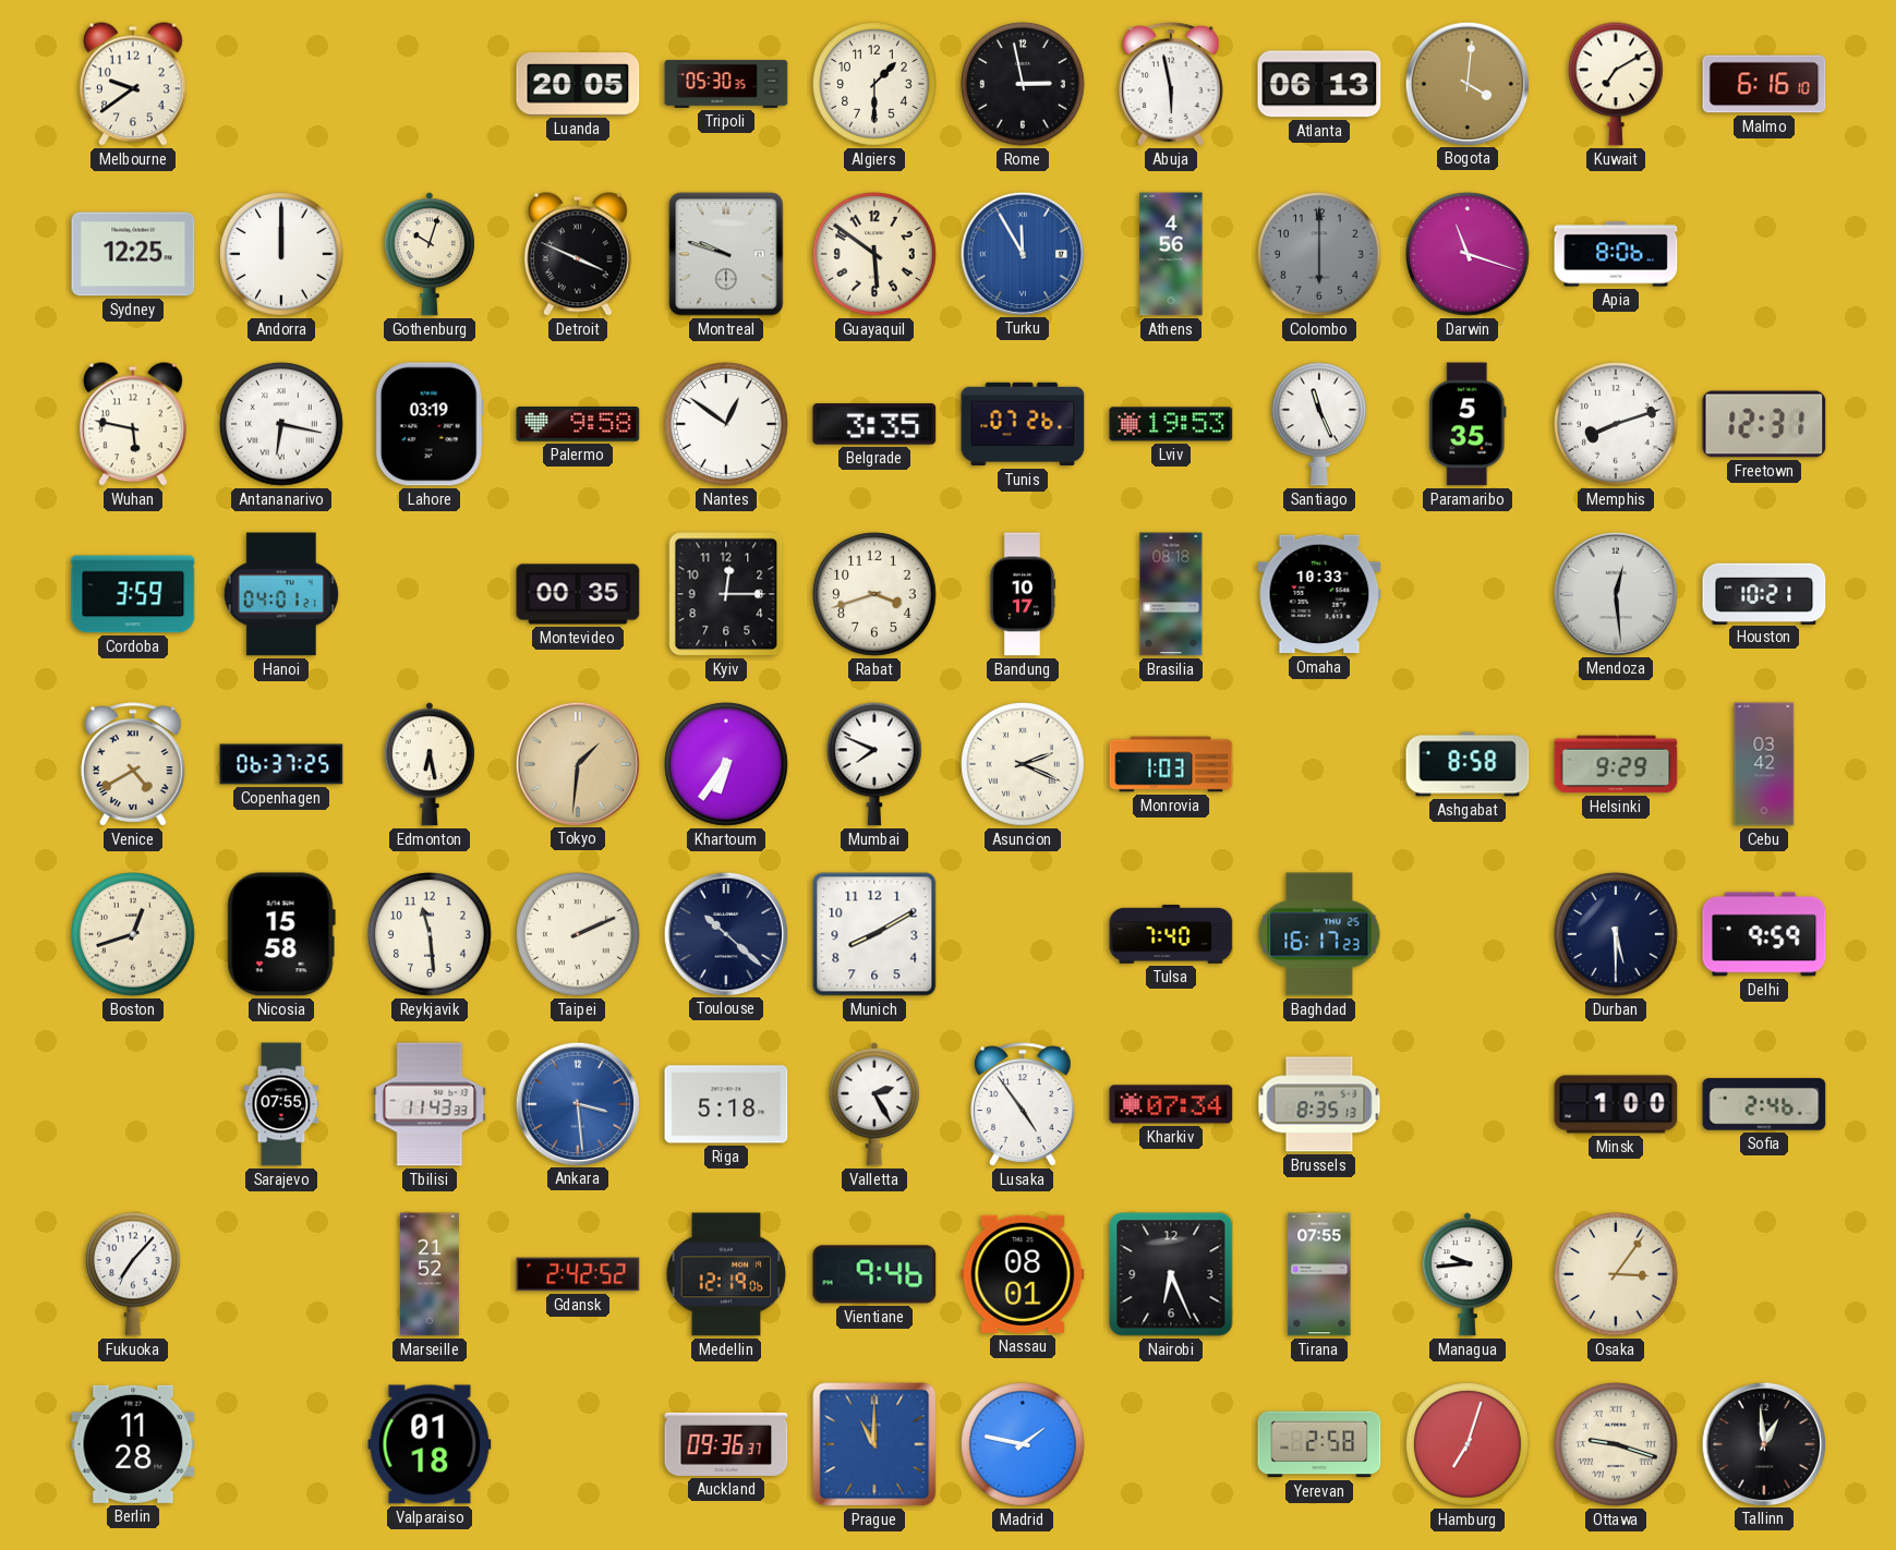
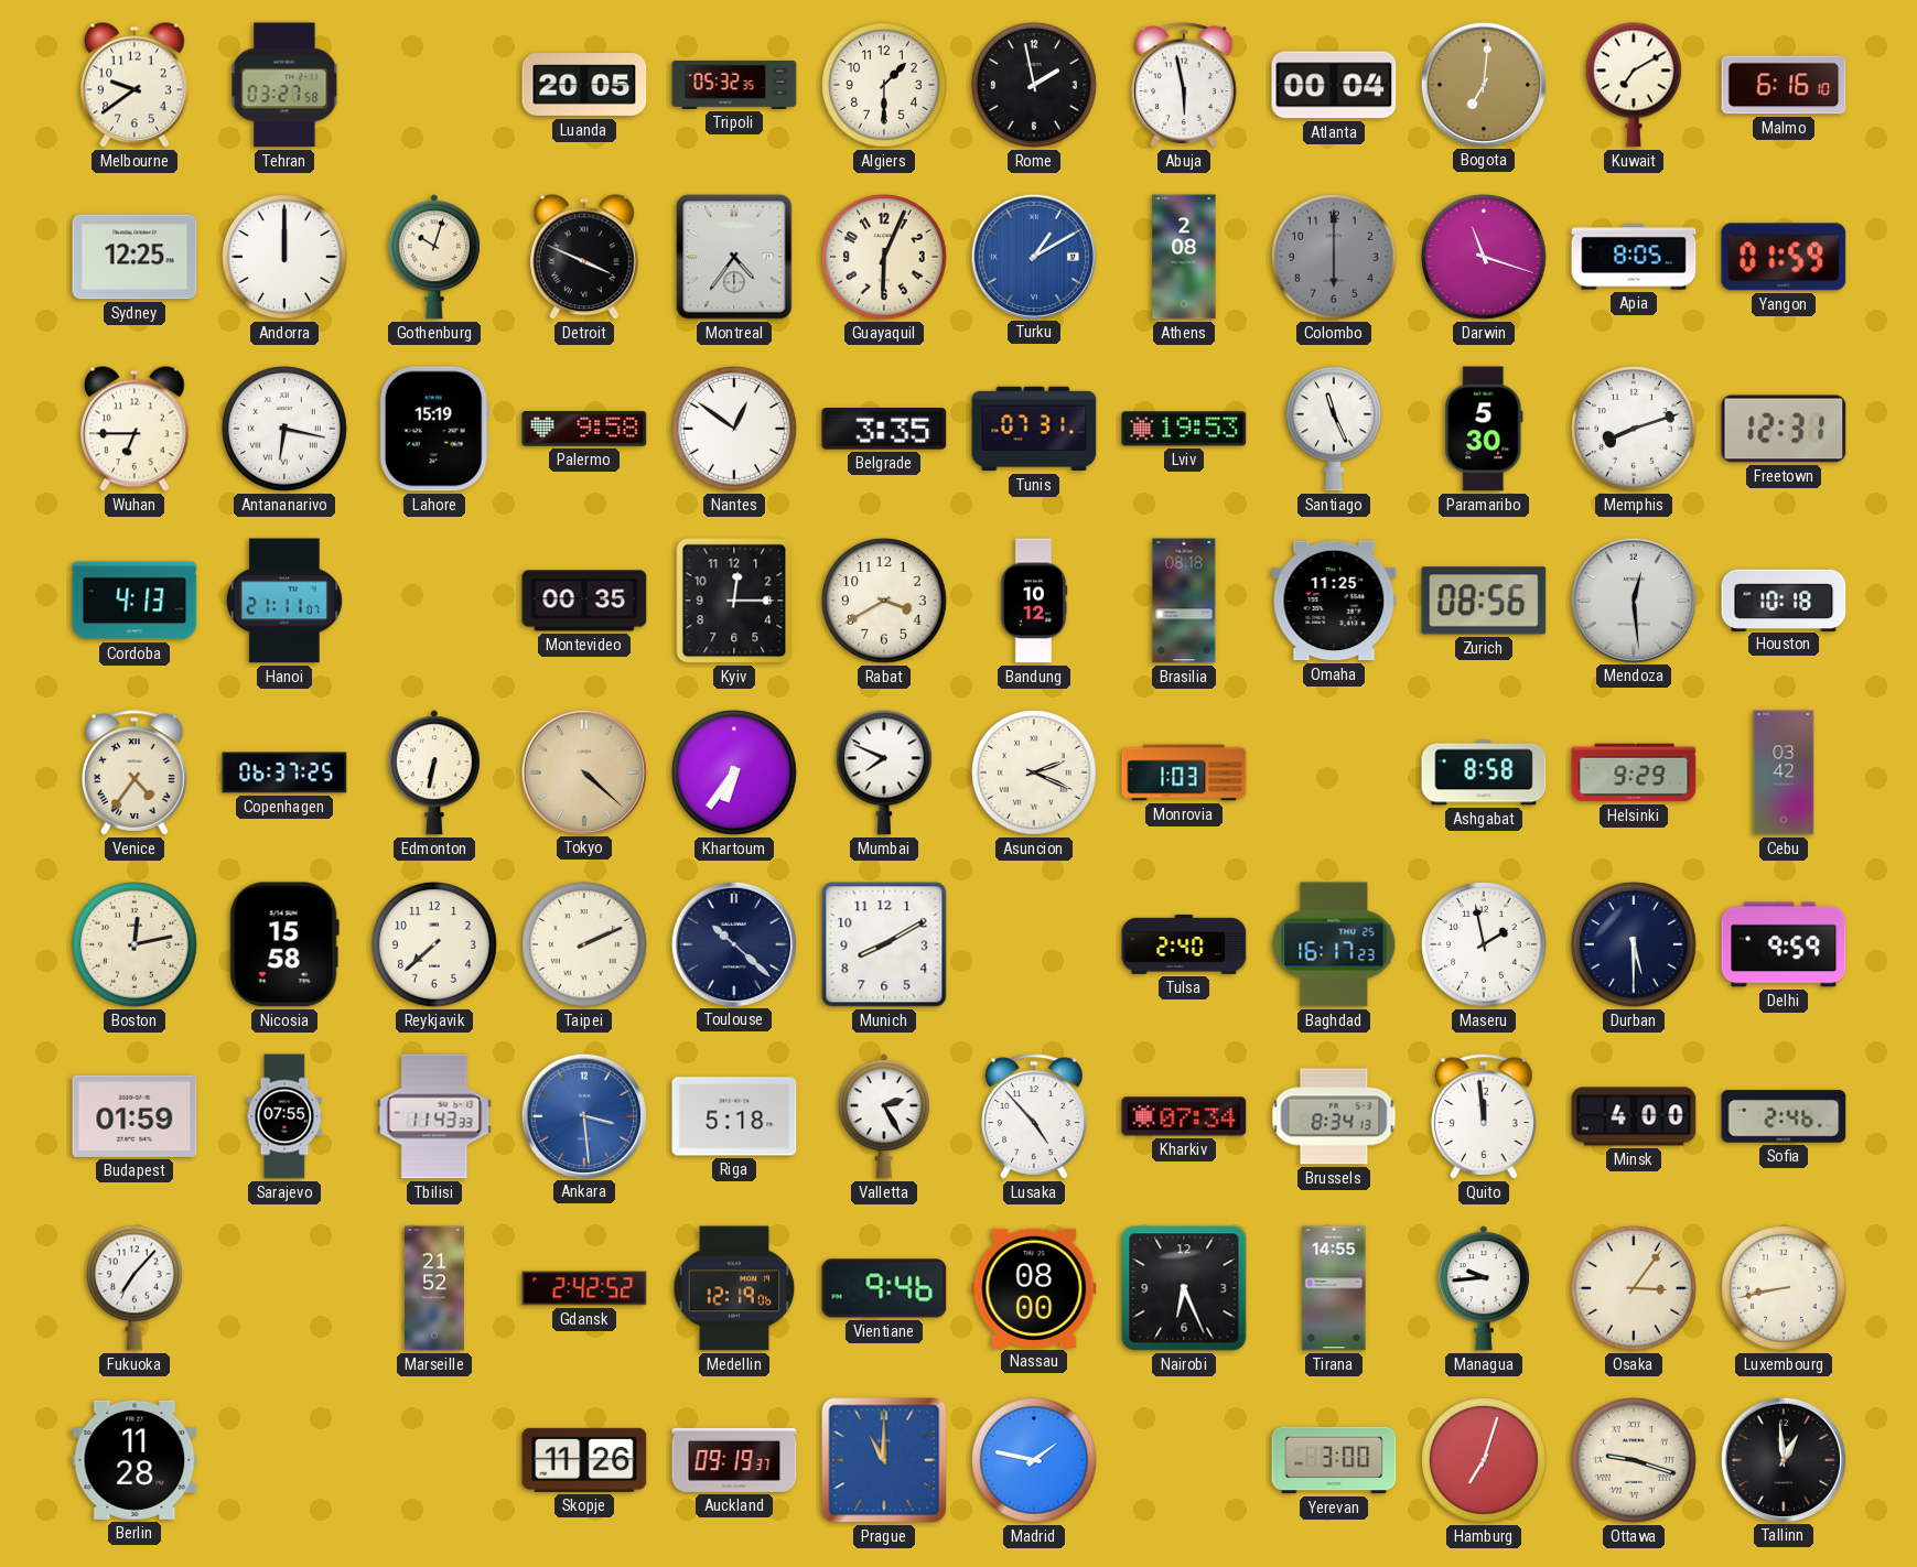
Tehran: none -> 03:27 (284, 85)
Tripoli: 05:30 -> 05:32 (734, 85)
Rome: 2:58 -> 1:58 (1034, 85)
Atlanta: 06:13 -> 00:04 (1334, 85)
Bogota: 4:01 -> 7:01 (1483, 84)
Montreal: 9:48 -> 4:36 (734, 257)
Guayaquil: 5:51 -> 6:04 (884, 257)
Turku: 11:55 -> 1:10 (1033, 256)
Athens: 4:56 -> 2:08 (1184, 257)
Apia: 8:06 -> 8:05 (1634, 257)
Yangon: none -> 01:59 (1784, 257)
Wuhan: 5:47 -> 6:45 (136, 429)
Lahore: 03:19 -> 15:19 (434, 429)
Tunis: 07:26 -> 07:31 (1034, 429)
Paramaribo: 5:35 -> 5:30 (1484, 429)
Cordoba: 3:59 -> 4:13 (134, 601)
Hanoi: 04:01 -> 21:11 (284, 601)
Rabat: 3:42 -> 3:40 (884, 601)
Bandung: 10:17 -> 10:12 (1034, 601)
Omaha: 10:33 -> 11:25 (1334, 601)
Zurich: none -> 08:56 (1484, 601)
Houston: 10:21 -> 10:18 (1784, 599)
Venice: 4:40 -> 4:36 (136, 772)
Edmonton: 6:28 -> 6:32 (434, 772)
Tokyo: 1:31 -> 4:22 (583, 771)
Boston: 12:42 -> 12:13 (134, 944)
Reykjavik: 11:29 -> 7:38 (434, 944)
Tulsa: 7:40 -> 2:40 (1184, 944)
Maseru: none -> 1:58 (1484, 944)
Budapest: none -> 01:59 (134, 1116)
Lusaka: 4:54 -> 4:53 (1035, 1116)
Brussels: 8:35 -> 8:34 (1334, 1116)
Quito: none -> 11:59 (1485, 1116)
Minsk: 1:00 -> 4:00 (1634, 1116)
Nassau: 08:01 -> 08:00 (1034, 1288)
Tirana: 07:55 -> 14:55 (1334, 1288)
Luxembourg: none -> 8:43 (1784, 1288)
Valparaiso: 01:18 -> none (430, 1444)
Skopje: none -> 11:26 (584, 1460)
Auckland: 09:36 -> 09:19 (734, 1460)
Yerevan: 2:58 -> 3:00 (1334, 1460)
